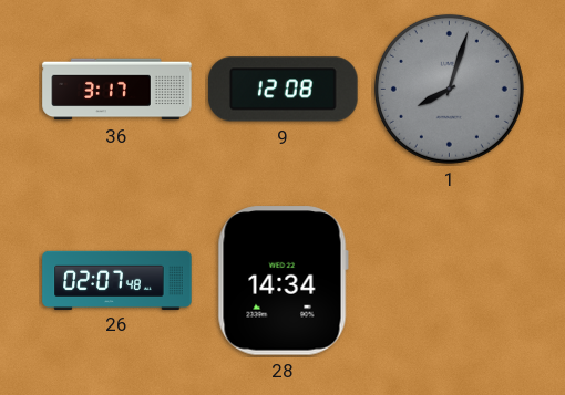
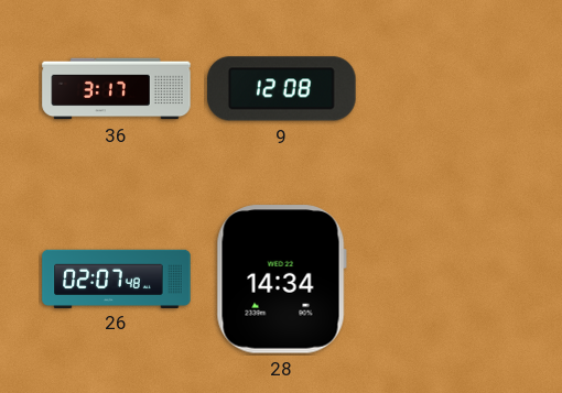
1: 8:03 -> none (449, 89)
